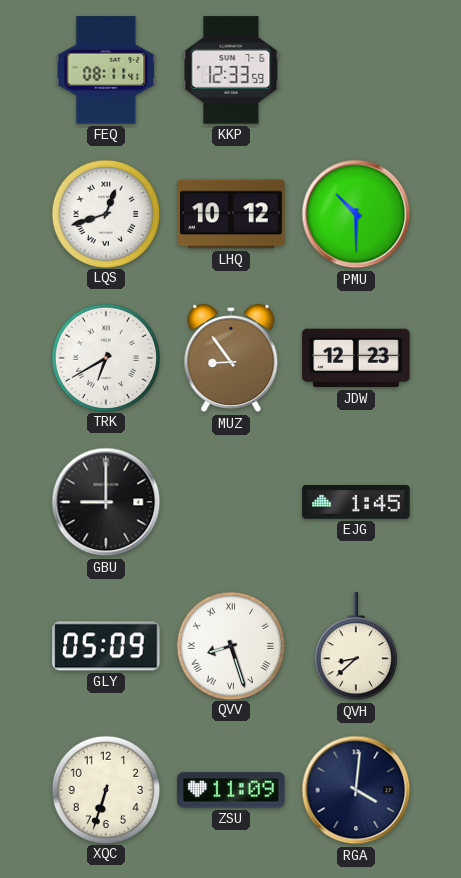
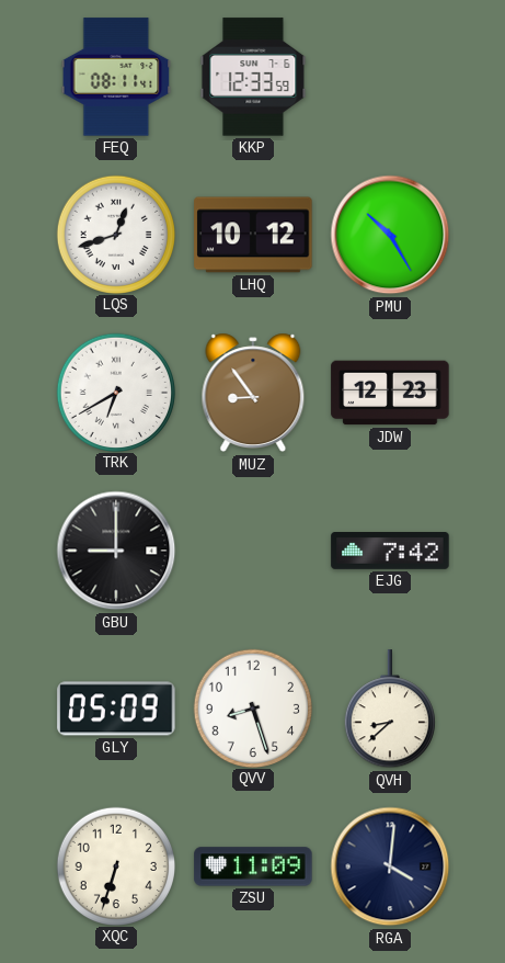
PMU: 10:30 -> 10:25 (390, 235)
EJG: 1:45 -> 7:42 (390, 552)
QVV numerals: Roman -> Arabic (252, 707)
